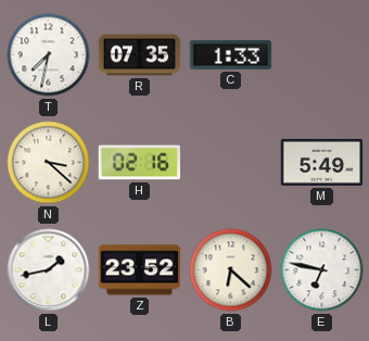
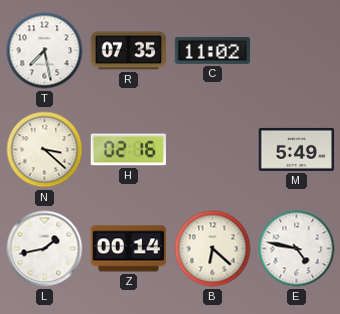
T: 7:32 -> 7:28 (45, 51)
C: 1:33 -> 11:02 (213, 50)
Z: 23:52 -> 00:14 (129, 249)
E: 6:47 -> 4:47 (297, 249)
